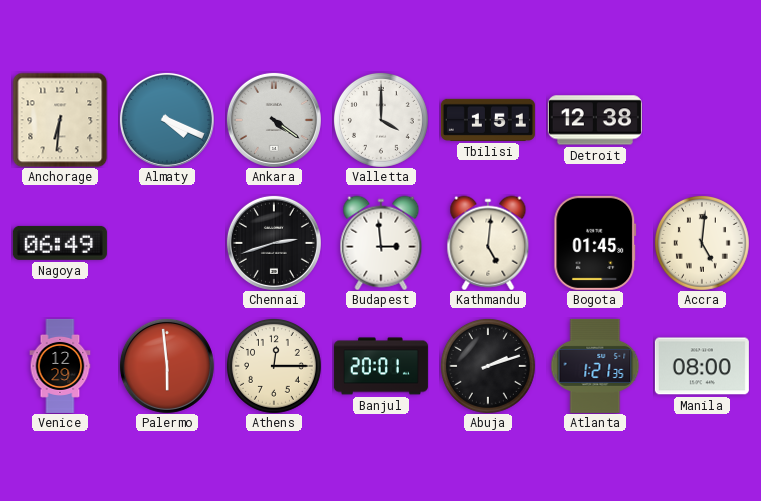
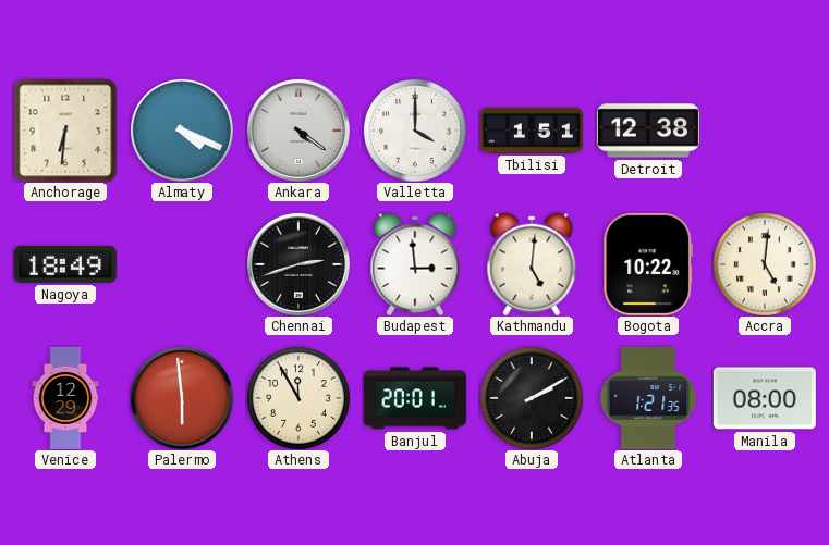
Nagoya: 06:49 -> 18:49 (65, 264)
Bogota: 01:45 -> 10:22 (648, 264)
Athens: 12:15 -> 11:55 (298, 398)
Abuja: 2:12 -> 2:10 (532, 398)
